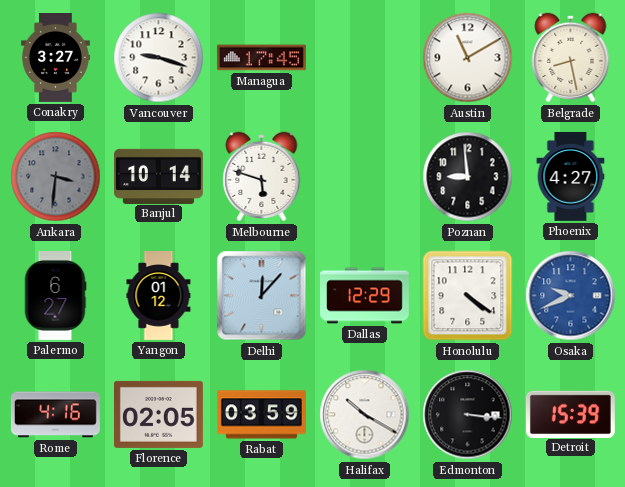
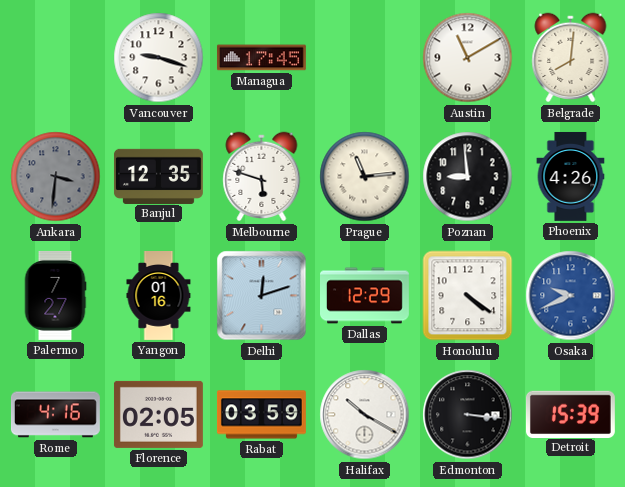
Conakry: 3:27 -> none (55, 58)
Belgrade: 8:28 -> 8:01 (571, 58)
Banjul: 10:14 -> 12:35 (158, 176)
Prague: none -> 11:14 (365, 177)
Phoenix: 4:27 -> 4:26 (571, 177)
Palermo: 6:27 -> 7:27 (55, 295)
Yangon: 01:12 -> 01:16 (159, 296)
Delhi: 12:07 -> 12:12 (262, 296)
